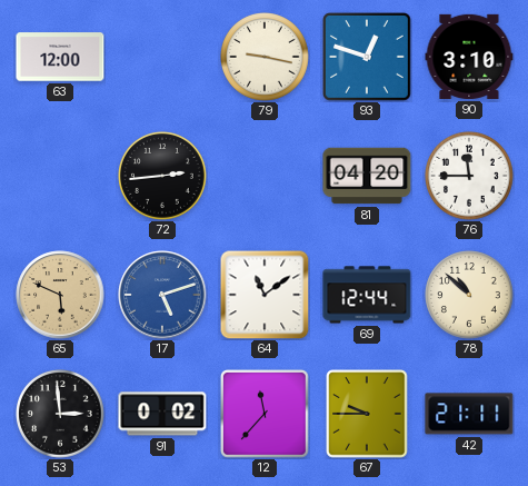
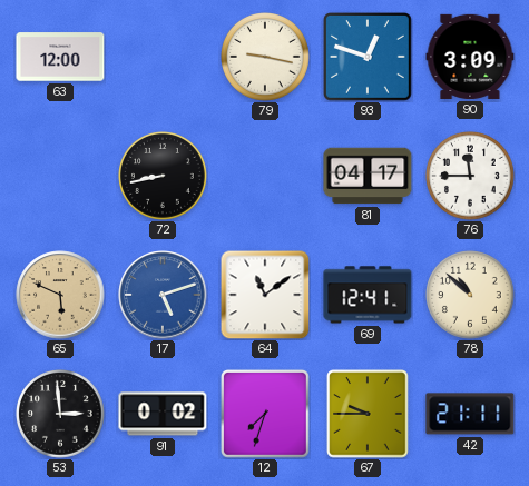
90: 3:10 -> 3:09 (470, 57)
72: 2:44 -> 8:43 (164, 177)
81: 04:20 -> 04:17 (368, 176)
69: 12:44 -> 12:41 (368, 295)
12: 11:37 -> 7:33 (265, 414)
